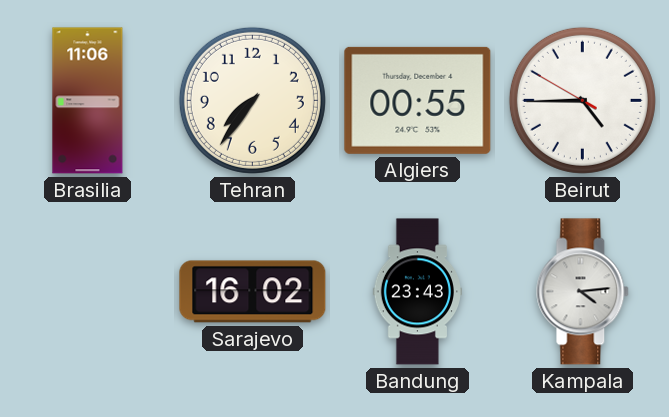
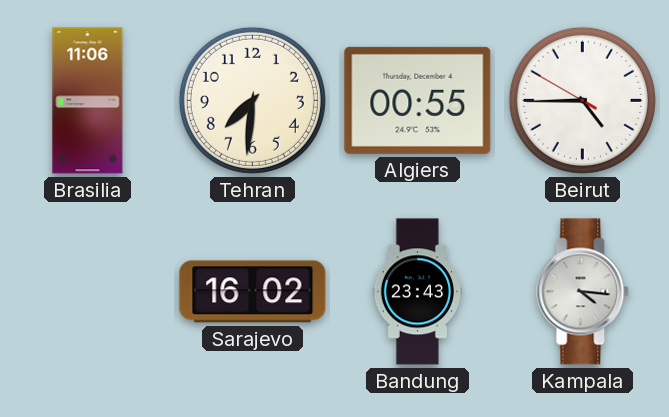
Tehran: 7:36 -> 7:31 (252, 100)
Kampala: 4:14 -> 4:16 (583, 292)
